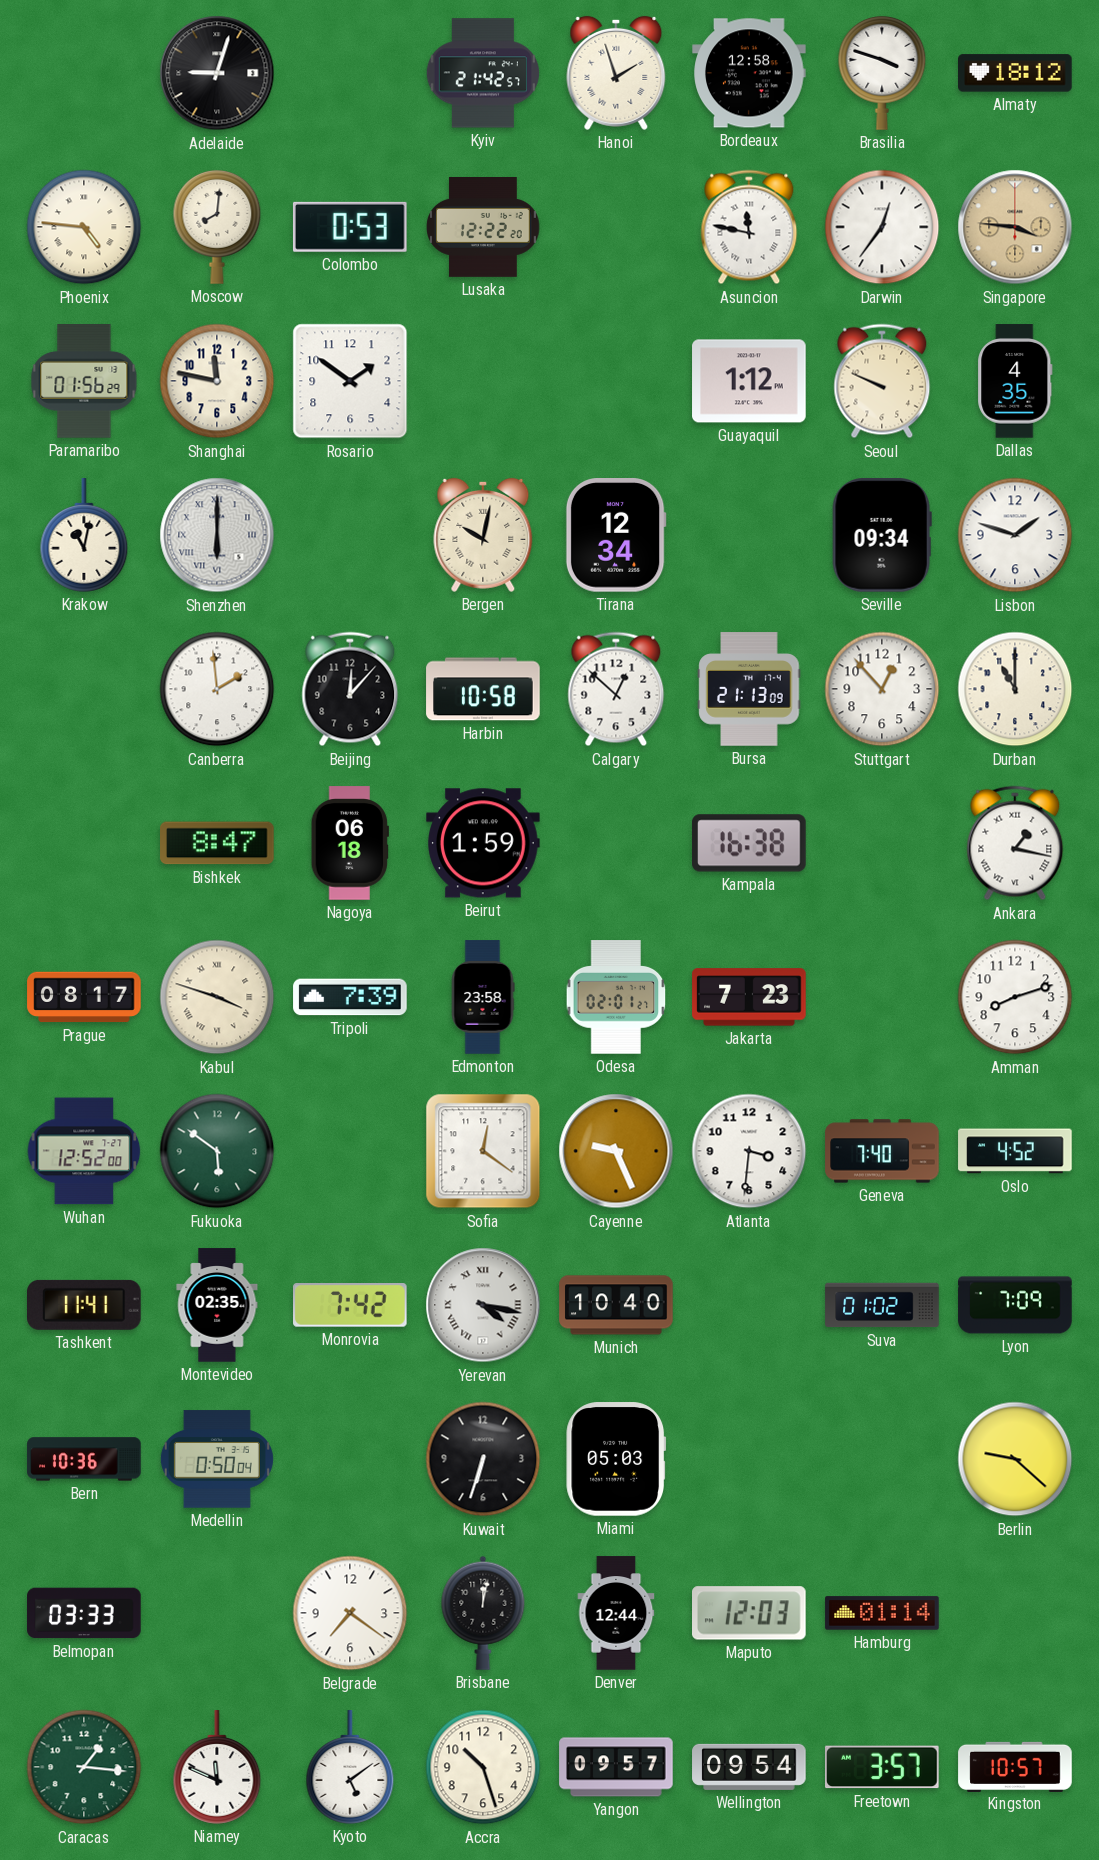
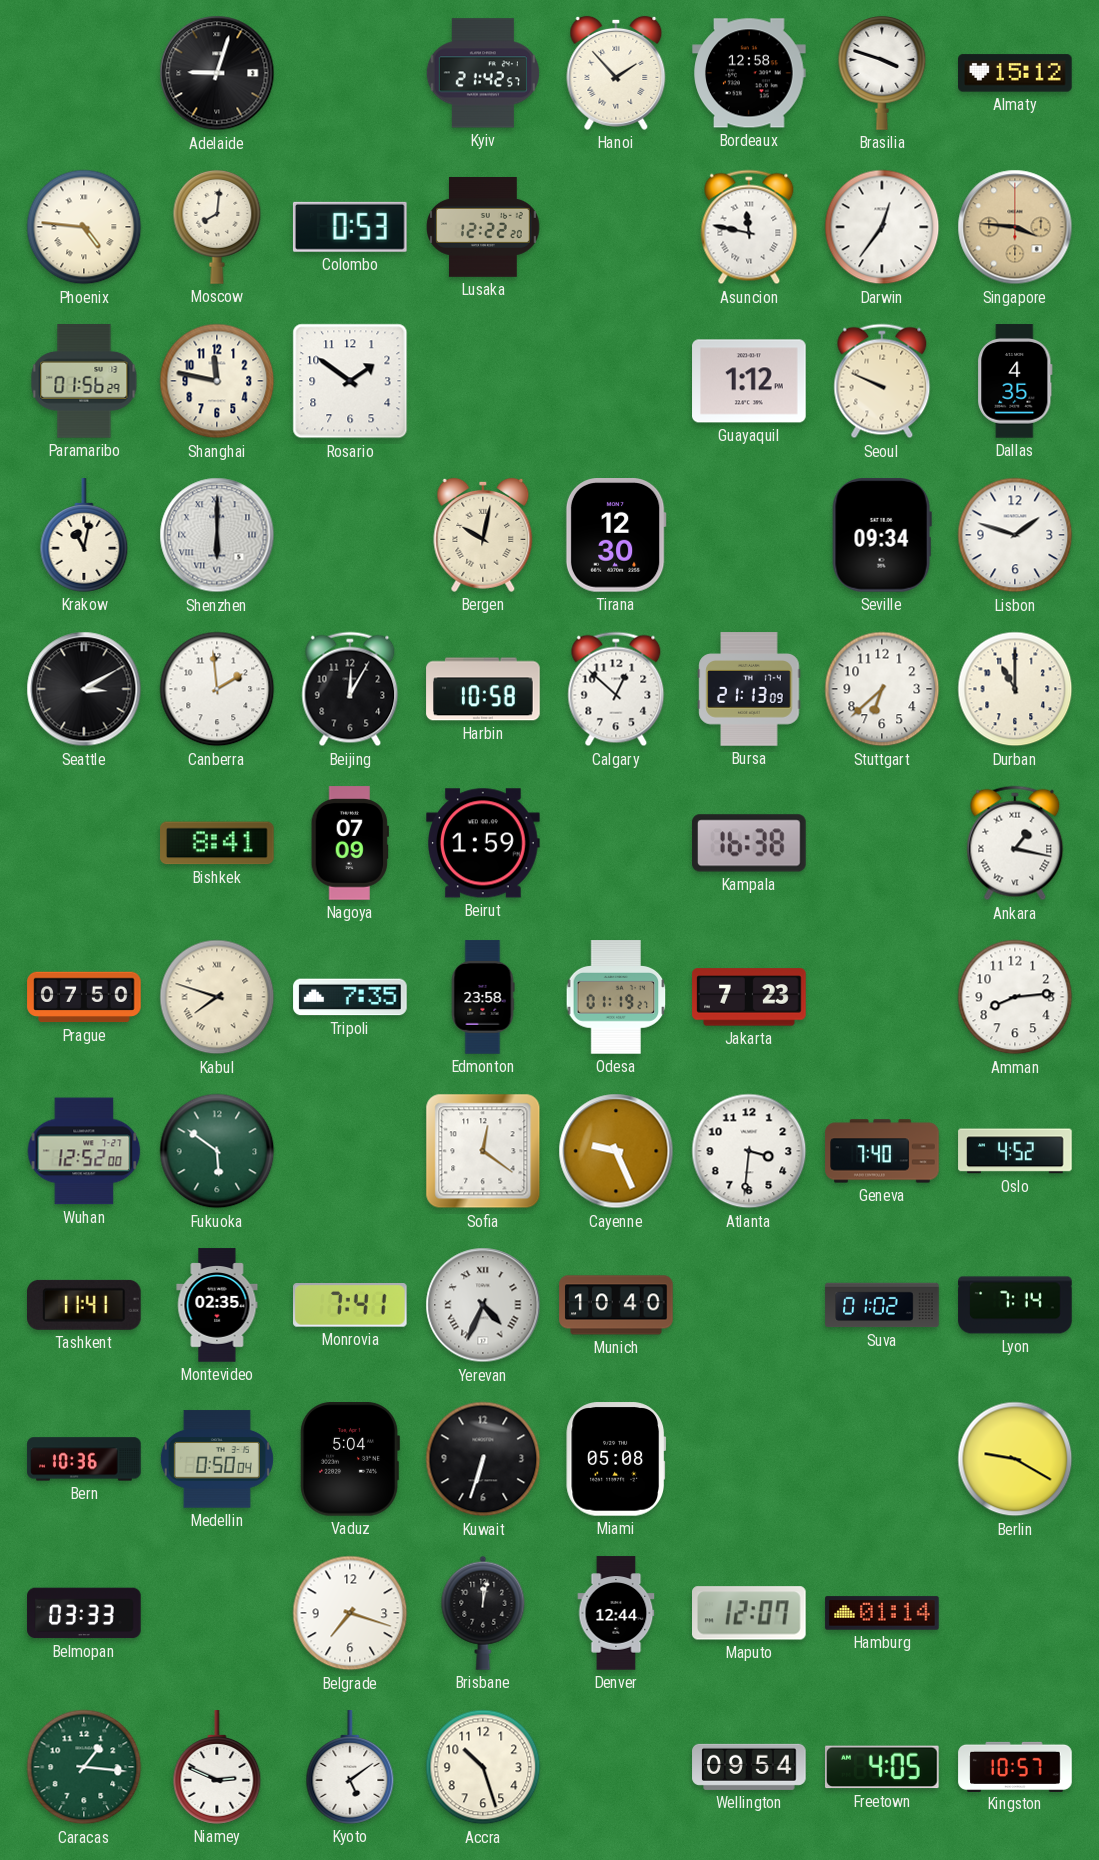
Hanoi: 1:57 -> 1:53 (616, 73)
Almaty: 18:12 -> 15:12 (1015, 73)
Tirana: 12:34 -> 12:30 (616, 535)
Seattle: none -> 3:10 (84, 689)
Beijing: 12:07 -> 12:05 (350, 689)
Stuttgart: 12:53 -> 6:38 (882, 689)
Bishkek: 8:47 -> 8:41 (217, 843)
Nagoya: 06:18 -> 07:09 (350, 843)
Prague: 08:17 -> 07:50 (84, 997)
Kabul: 3:48 -> 7:48 (217, 997)
Tripoli: 7:39 -> 7:35 (350, 997)
Odesa: 02:01 -> 01:19 (616, 997)
Amman: 8:12 -> 8:14 (1015, 997)
Monrovia: 7:42 -> 7:41 (351, 1306)
Yerevan: 4:17 -> 4:34 (483, 1305)
Lyon: 7:09 -> 7:14 (1015, 1305)
Vaduz: none -> 5:04 (350, 1460)
Miami: 05:03 -> 05:08 (616, 1459)
Berlin: 9:22 -> 9:20 (1015, 1459)
Belgrade: 7:21 -> 7:18 (350, 1613)
Maputo: 12:03 -> 12:07 (750, 1613)
Niamey: 11:49 -> 2:49 (217, 1767)
Yangon: 09:57 -> none (616, 1767)
Freetown: 3:57 -> 4:05 (883, 1767)
